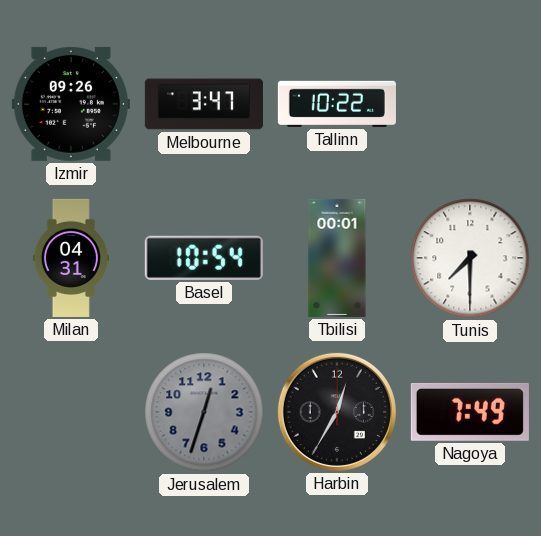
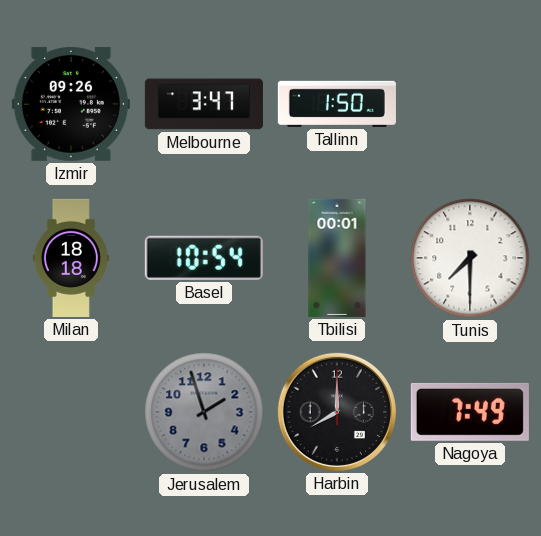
Tallinn: 10:22 -> 1:50 (337, 104)
Milan: 04:31 -> 18:18 (71, 258)
Jerusalem: 12:33 -> 1:57 (204, 412)
Harbin: 12:35 -> 8:00 (337, 412)
